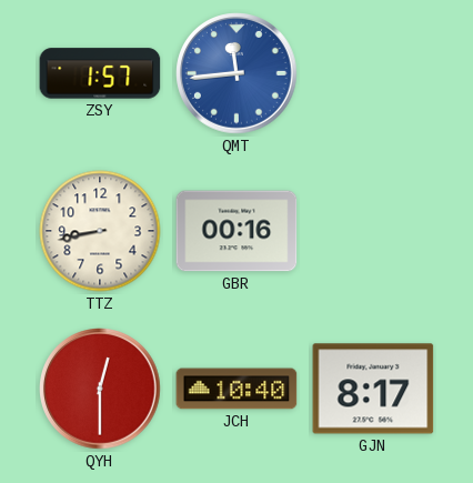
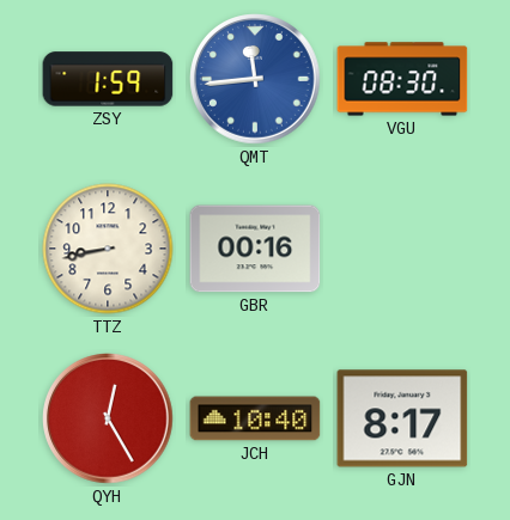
ZSY: 1:57 -> 1:59 (108, 79)
VGU: none -> 08:30 (402, 79)
QYH: 12:30 -> 12:25 (108, 418)
